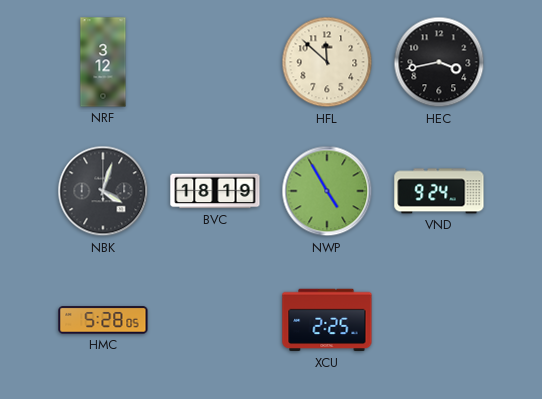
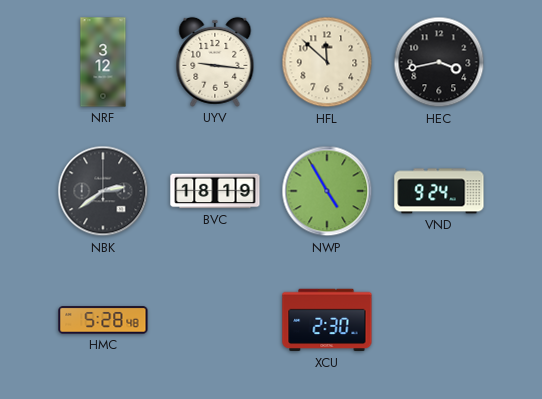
UYV: none -> 9:16 (215, 62)
NBK: 4:03 -> 2:39 (103, 191)
HMC: 5:28:05 -> 5:28:48 (103, 320)
XCU: 2:25 -> 2:30 (327, 320)
